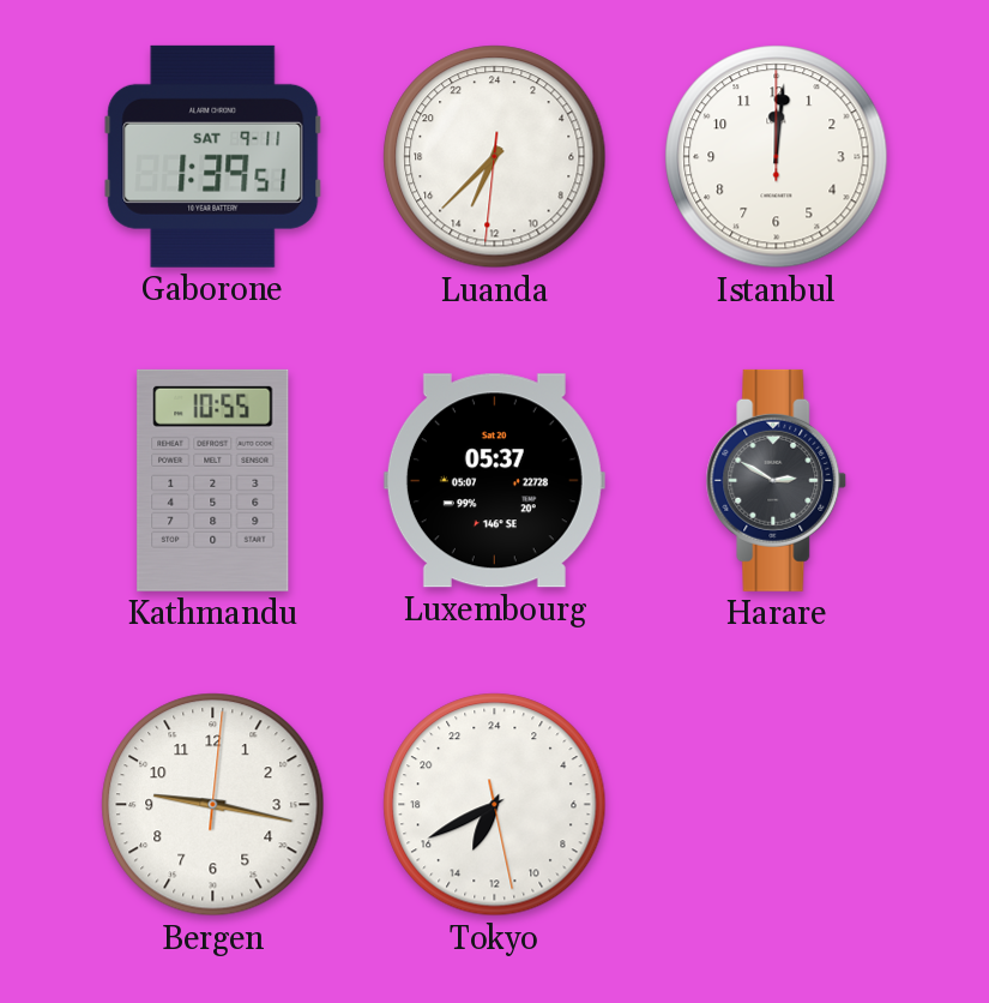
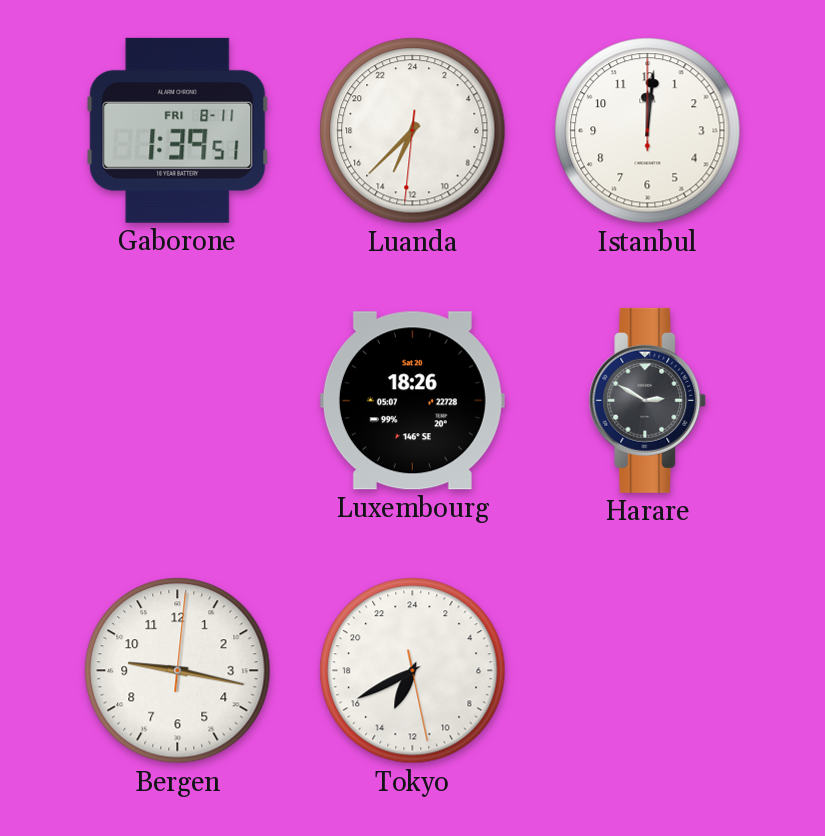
Gaborone date: SAT 9-11 -> FRI 8-11 (178, 130)
Kathmandu: 10:55 -> none (213, 480)
Luxembourg: 05:37 -> 18:26 (412, 401)
